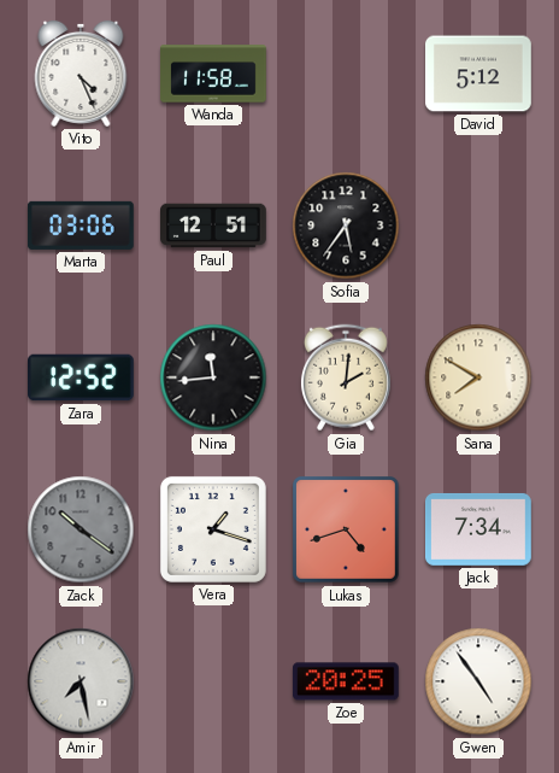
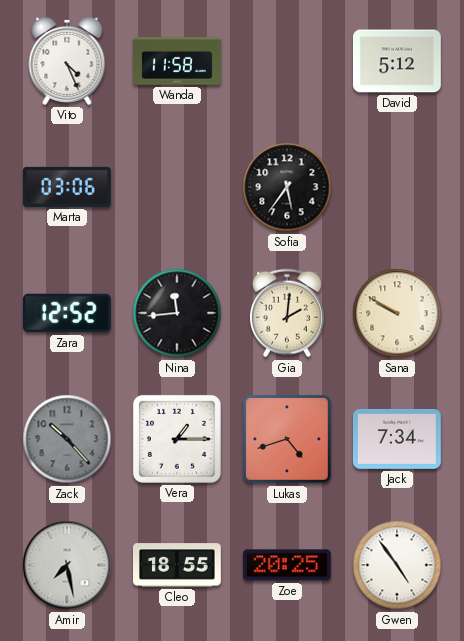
Paul: 12:51 -> none (214, 226)
Sana: 7:50 -> 9:50 (397, 313)
Zack: 10:21 -> 10:23 (67, 439)
Vera: 1:18 -> 1:15 (177, 439)
Cleo: none -> 18:55 (178, 565)
